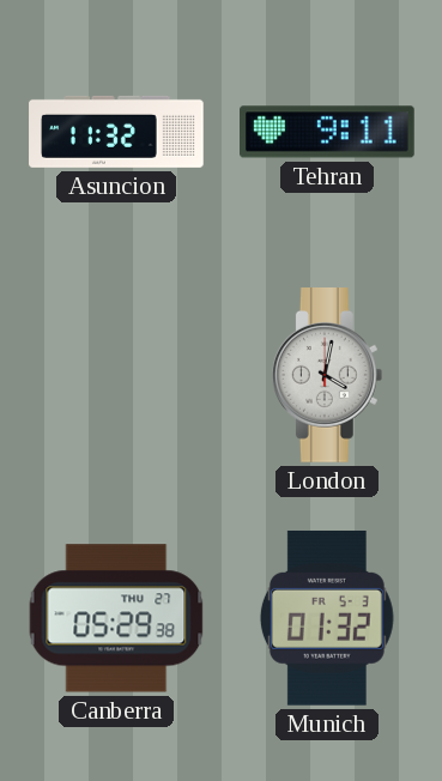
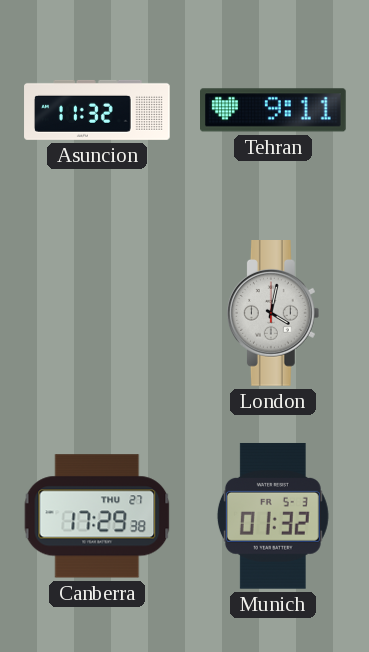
Canberra: 05:29 -> 17:29 (97, 516)
